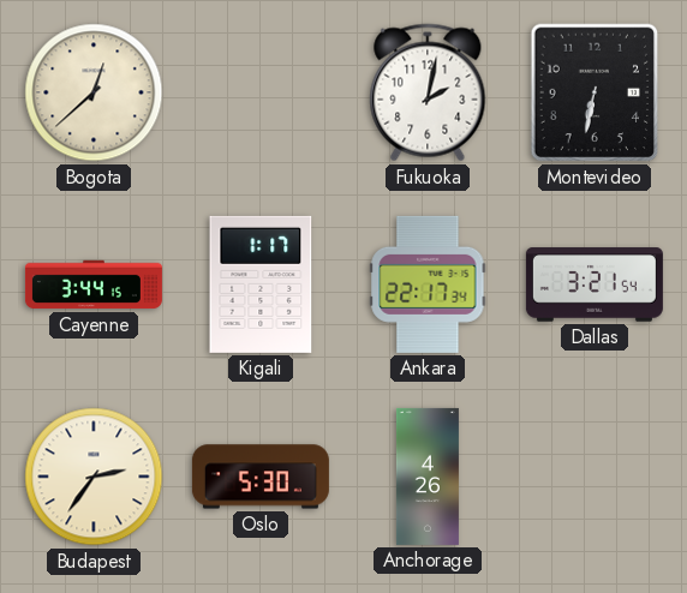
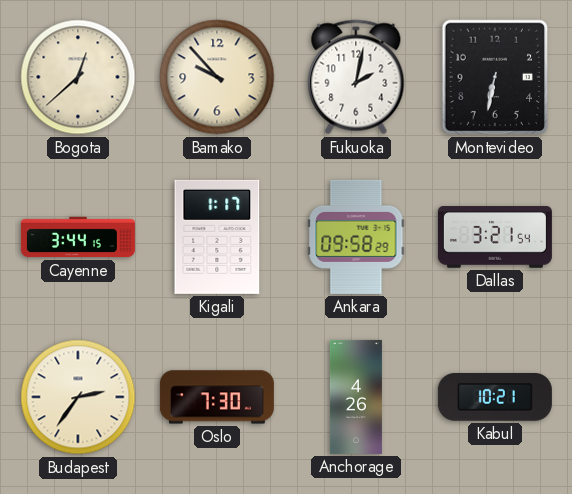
Bamako: none -> 9:53 (217, 77)
Ankara: 22:17 -> 09:58 (356, 237)
Oslo: 5:30 -> 7:30 (217, 397)
Kabul: none -> 10:21 (495, 398)
